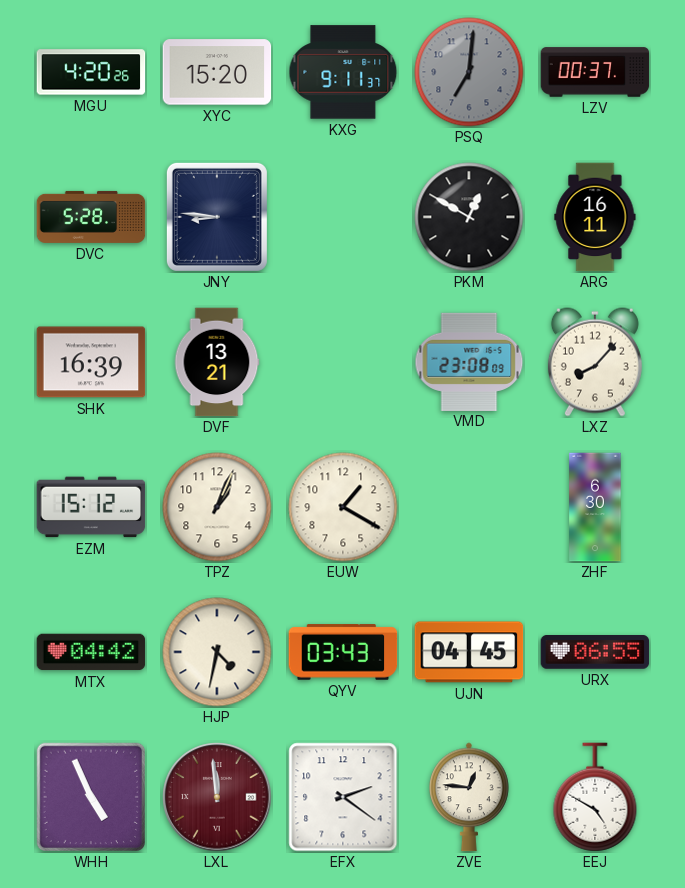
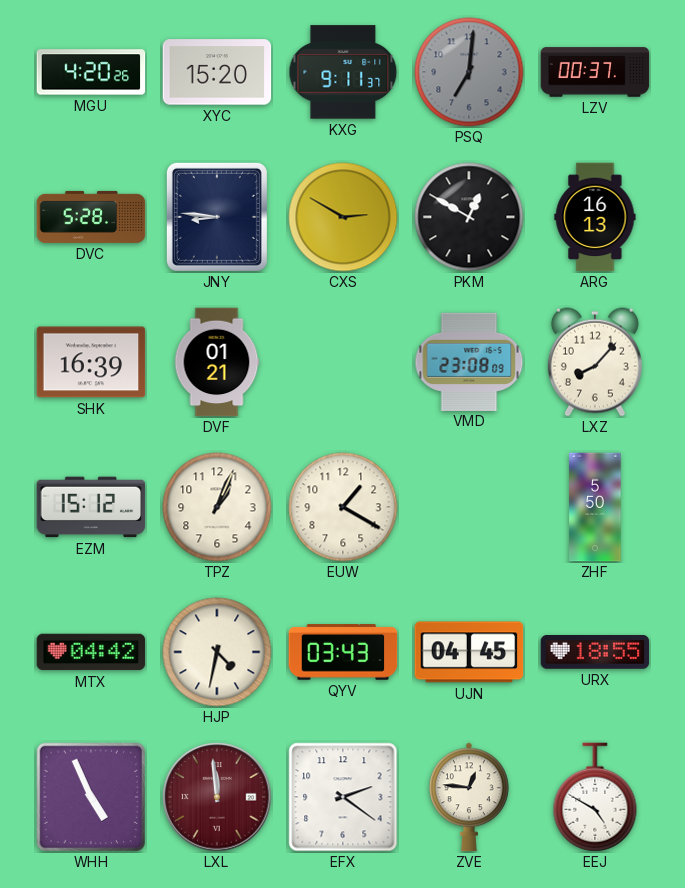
CXS: none -> 2:50 (343, 217)
ARG: 16:11 -> 16:13 (595, 217)
DVF: 13:21 -> 01:21 (217, 362)
ZHF: 6:30 -> 5:50 (595, 507)
URX: 06:55 -> 18:55 (595, 653)
